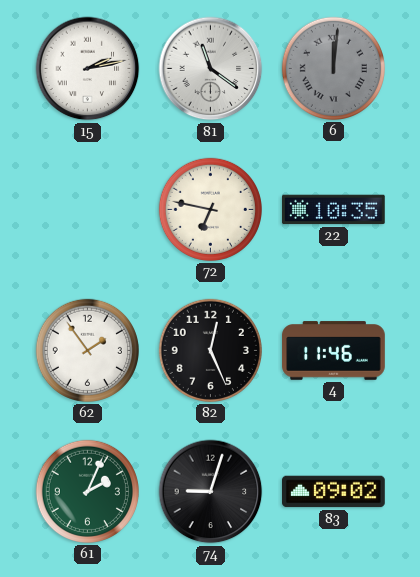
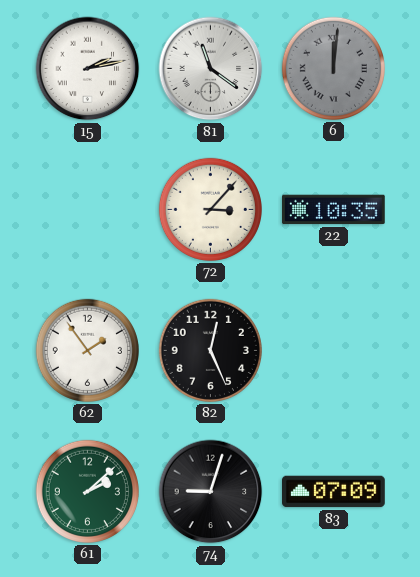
72: 6:47 -> 3:07 (210, 209)
4: 11:46 -> none (334, 351)
61: 2:04 -> 2:08 (87, 491)
83: 09:02 -> 07:09 (334, 492)
